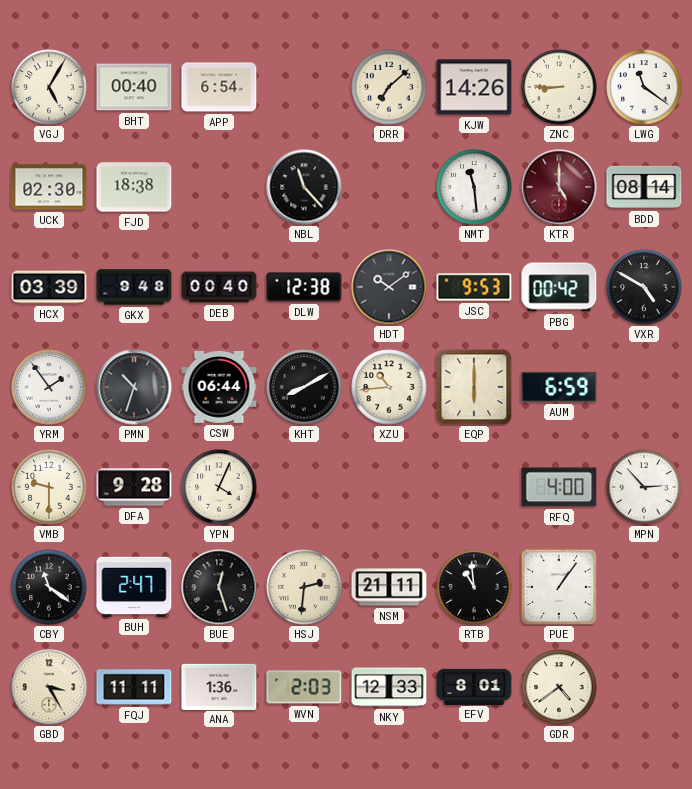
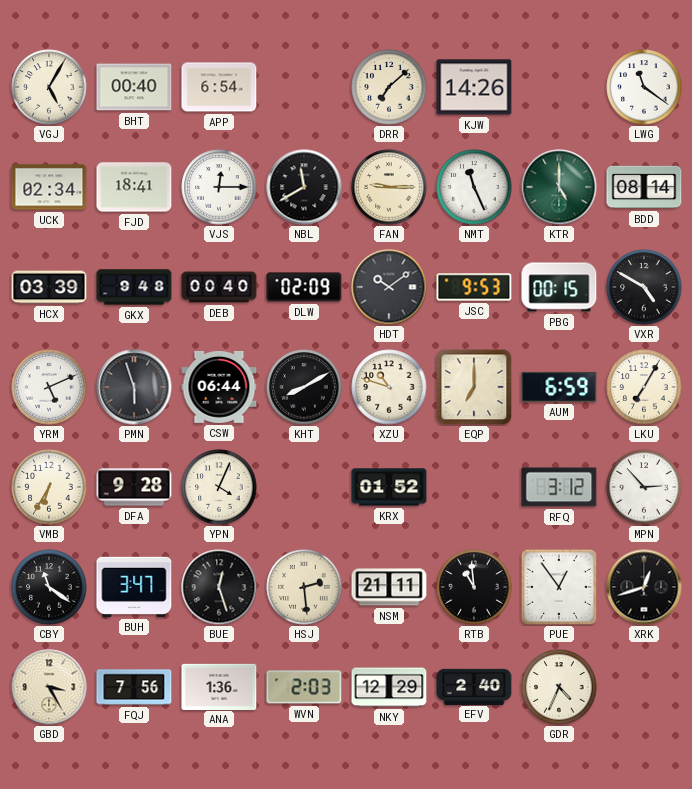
ZNC: 8:45 -> none (559, 87)
UCK: 02:30 -> 02:34 (49, 187)
FJD: 18:38 -> 18:41 (134, 187)
VJS: none -> 12:15 (219, 187)
NBL: 11:23 -> 11:40 (304, 187)
FAN: none -> 9:15 (389, 187)
NMT: 11:29 -> 11:26 (474, 187)
KTR dial: burgundy -> green (559, 187)
DLW: 12:38 -> 02:09 (304, 287)
PBG: 00:42 -> 00:15 (559, 287)
YRM: 1:54 -> 5:11 (49, 387)
PMN: 10:33 -> 5:57 (134, 387)
XZU: 10:44 -> 10:48 (389, 387)
EQP: 6:00 -> 7:00 (474, 387)
LKU: none -> 7:05 (644, 387)
VMB: 9:30 -> 6:35 (49, 487)
KRX: none -> 01:52 (389, 487)
RFQ: 4:00 -> 3:12 (559, 487)
BUH: 2:47 -> 3:47 (134, 587)
HSJ: 2:31 -> 2:29 (304, 587)
PUE: 1:06 -> 12:54 (559, 587)
XRK: none -> 12:42 (644, 587)
FQJ: 11:11 -> 7:56 (134, 687)
NKY: 12:33 -> 12:29 (389, 687)
EFV: 8:01 -> 2:40 (474, 686)
GDR: 4:39 -> 4:34 (559, 687)
